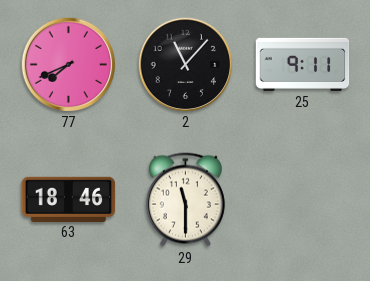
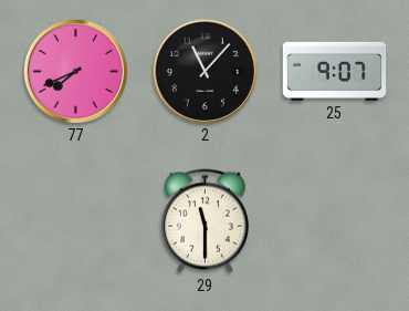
25: 9:11 -> 9:07 (335, 71)
63: 18:46 -> none (69, 199)
